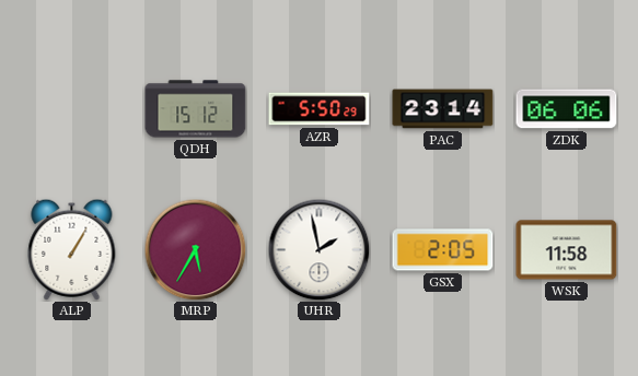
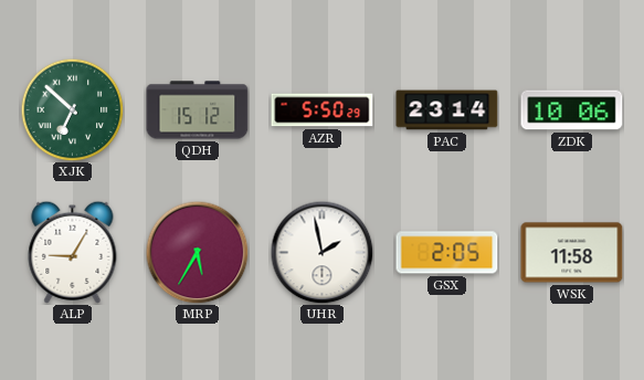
XJK: none -> 6:52 (72, 109)
ZDK: 06:06 -> 10:06 (572, 110)
ALP: 1:05 -> 9:05 (73, 252)
